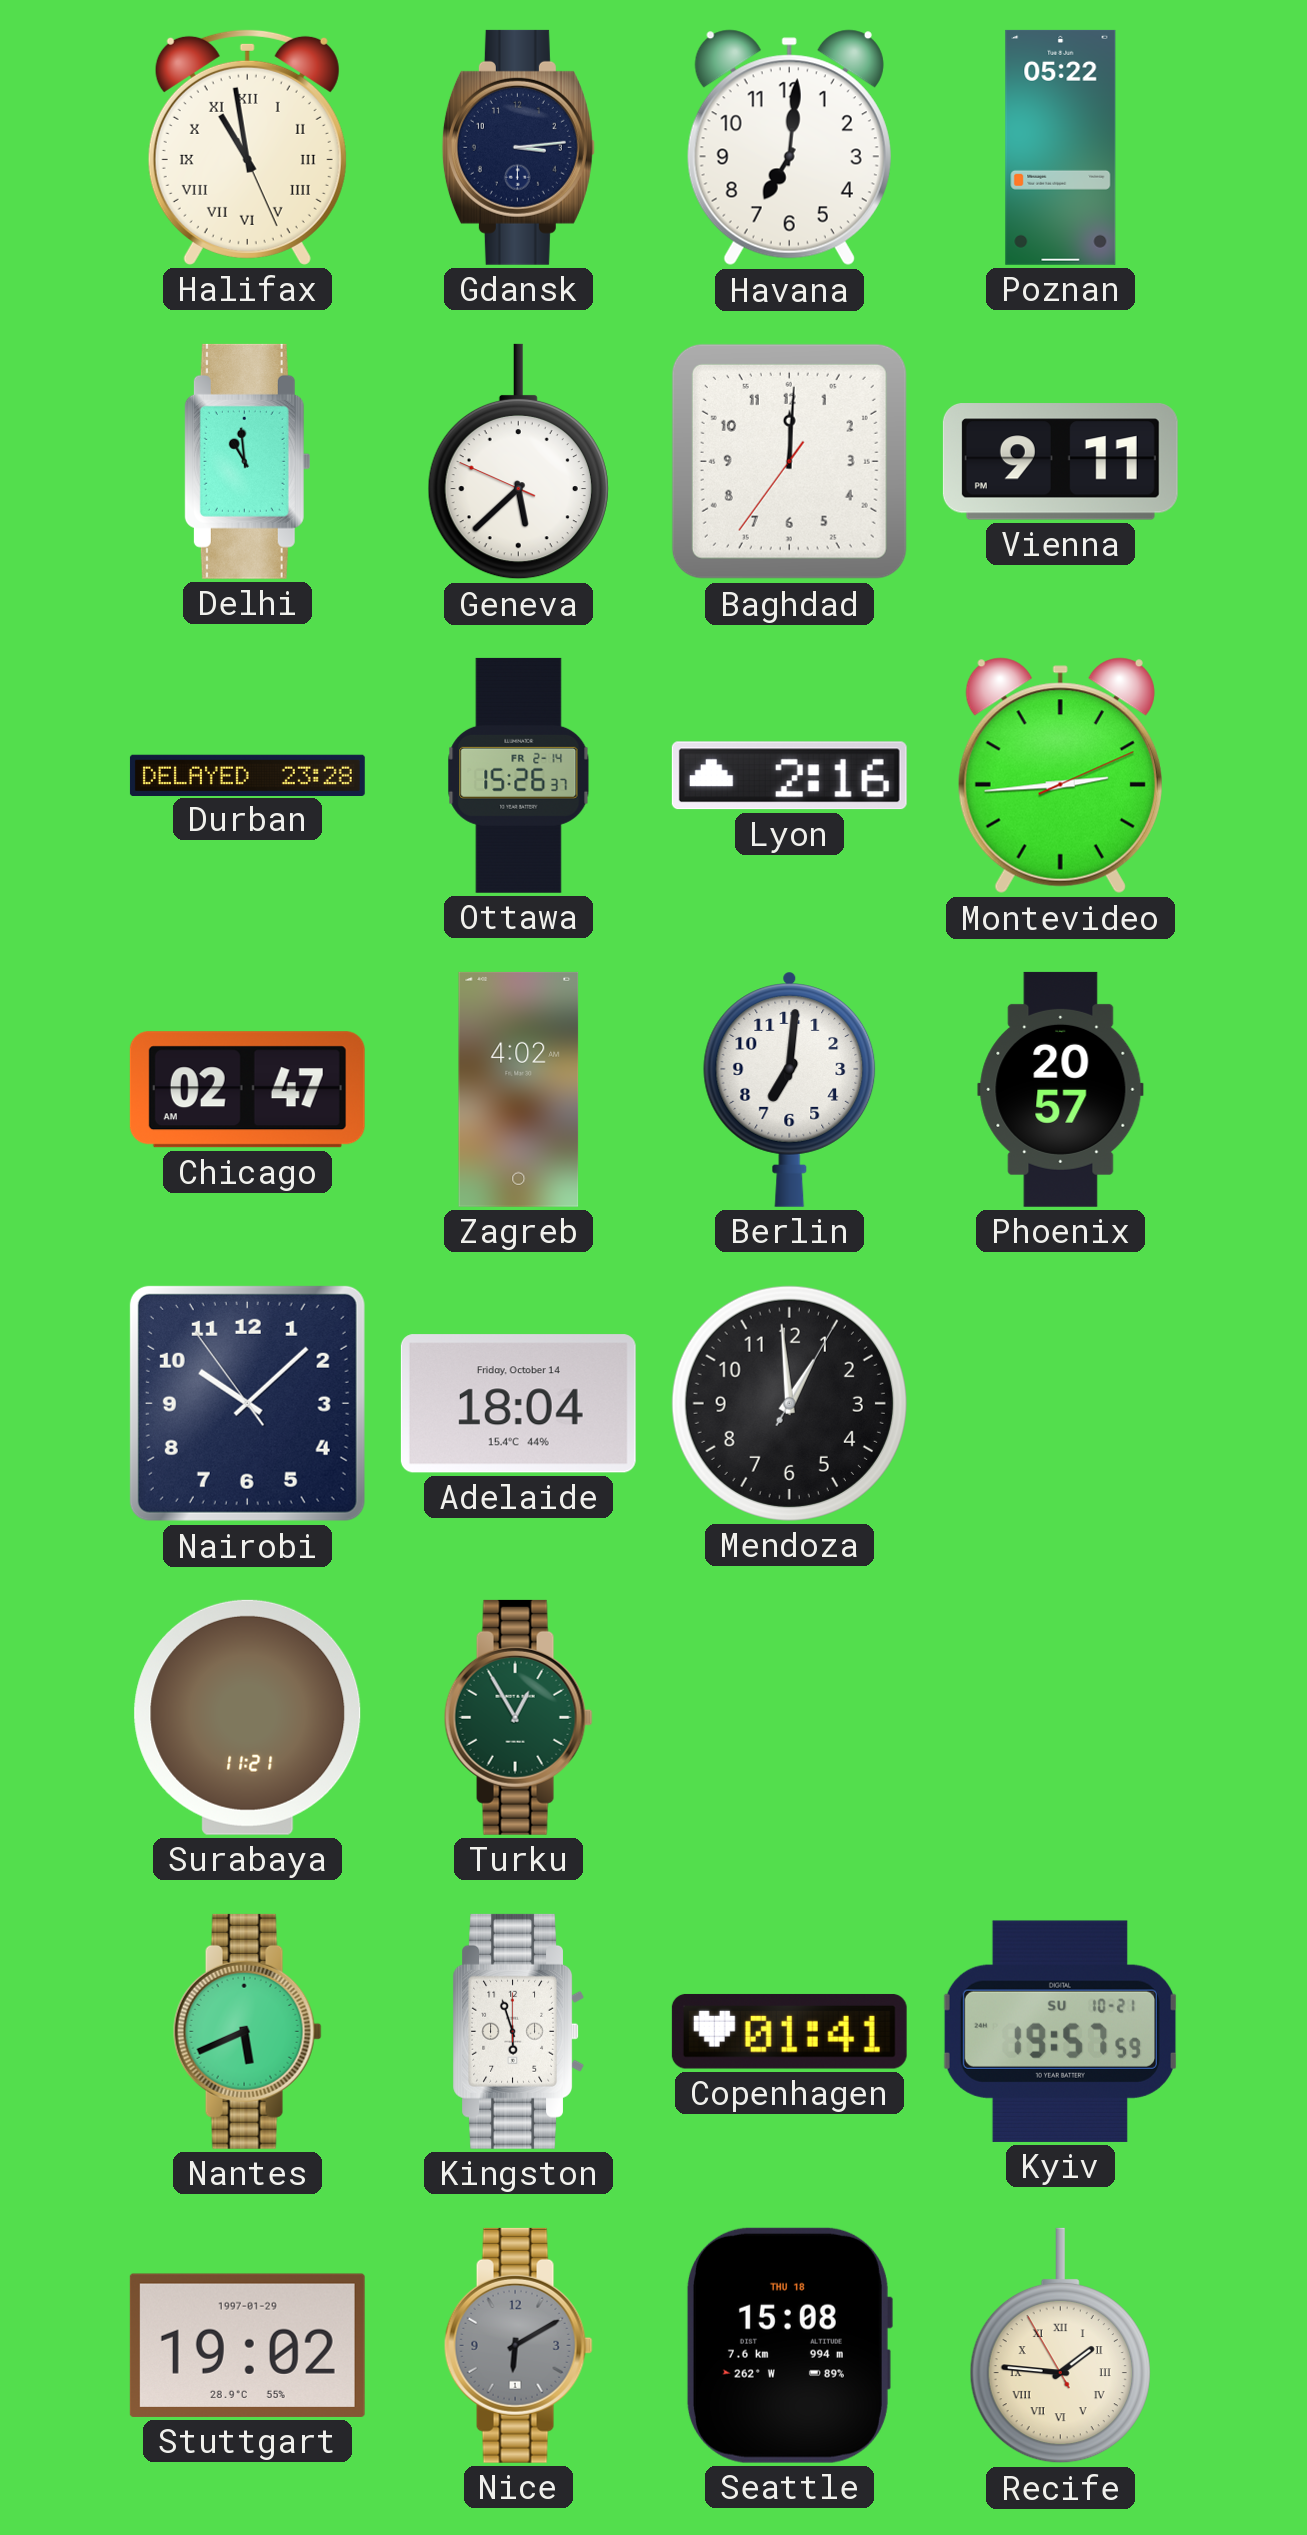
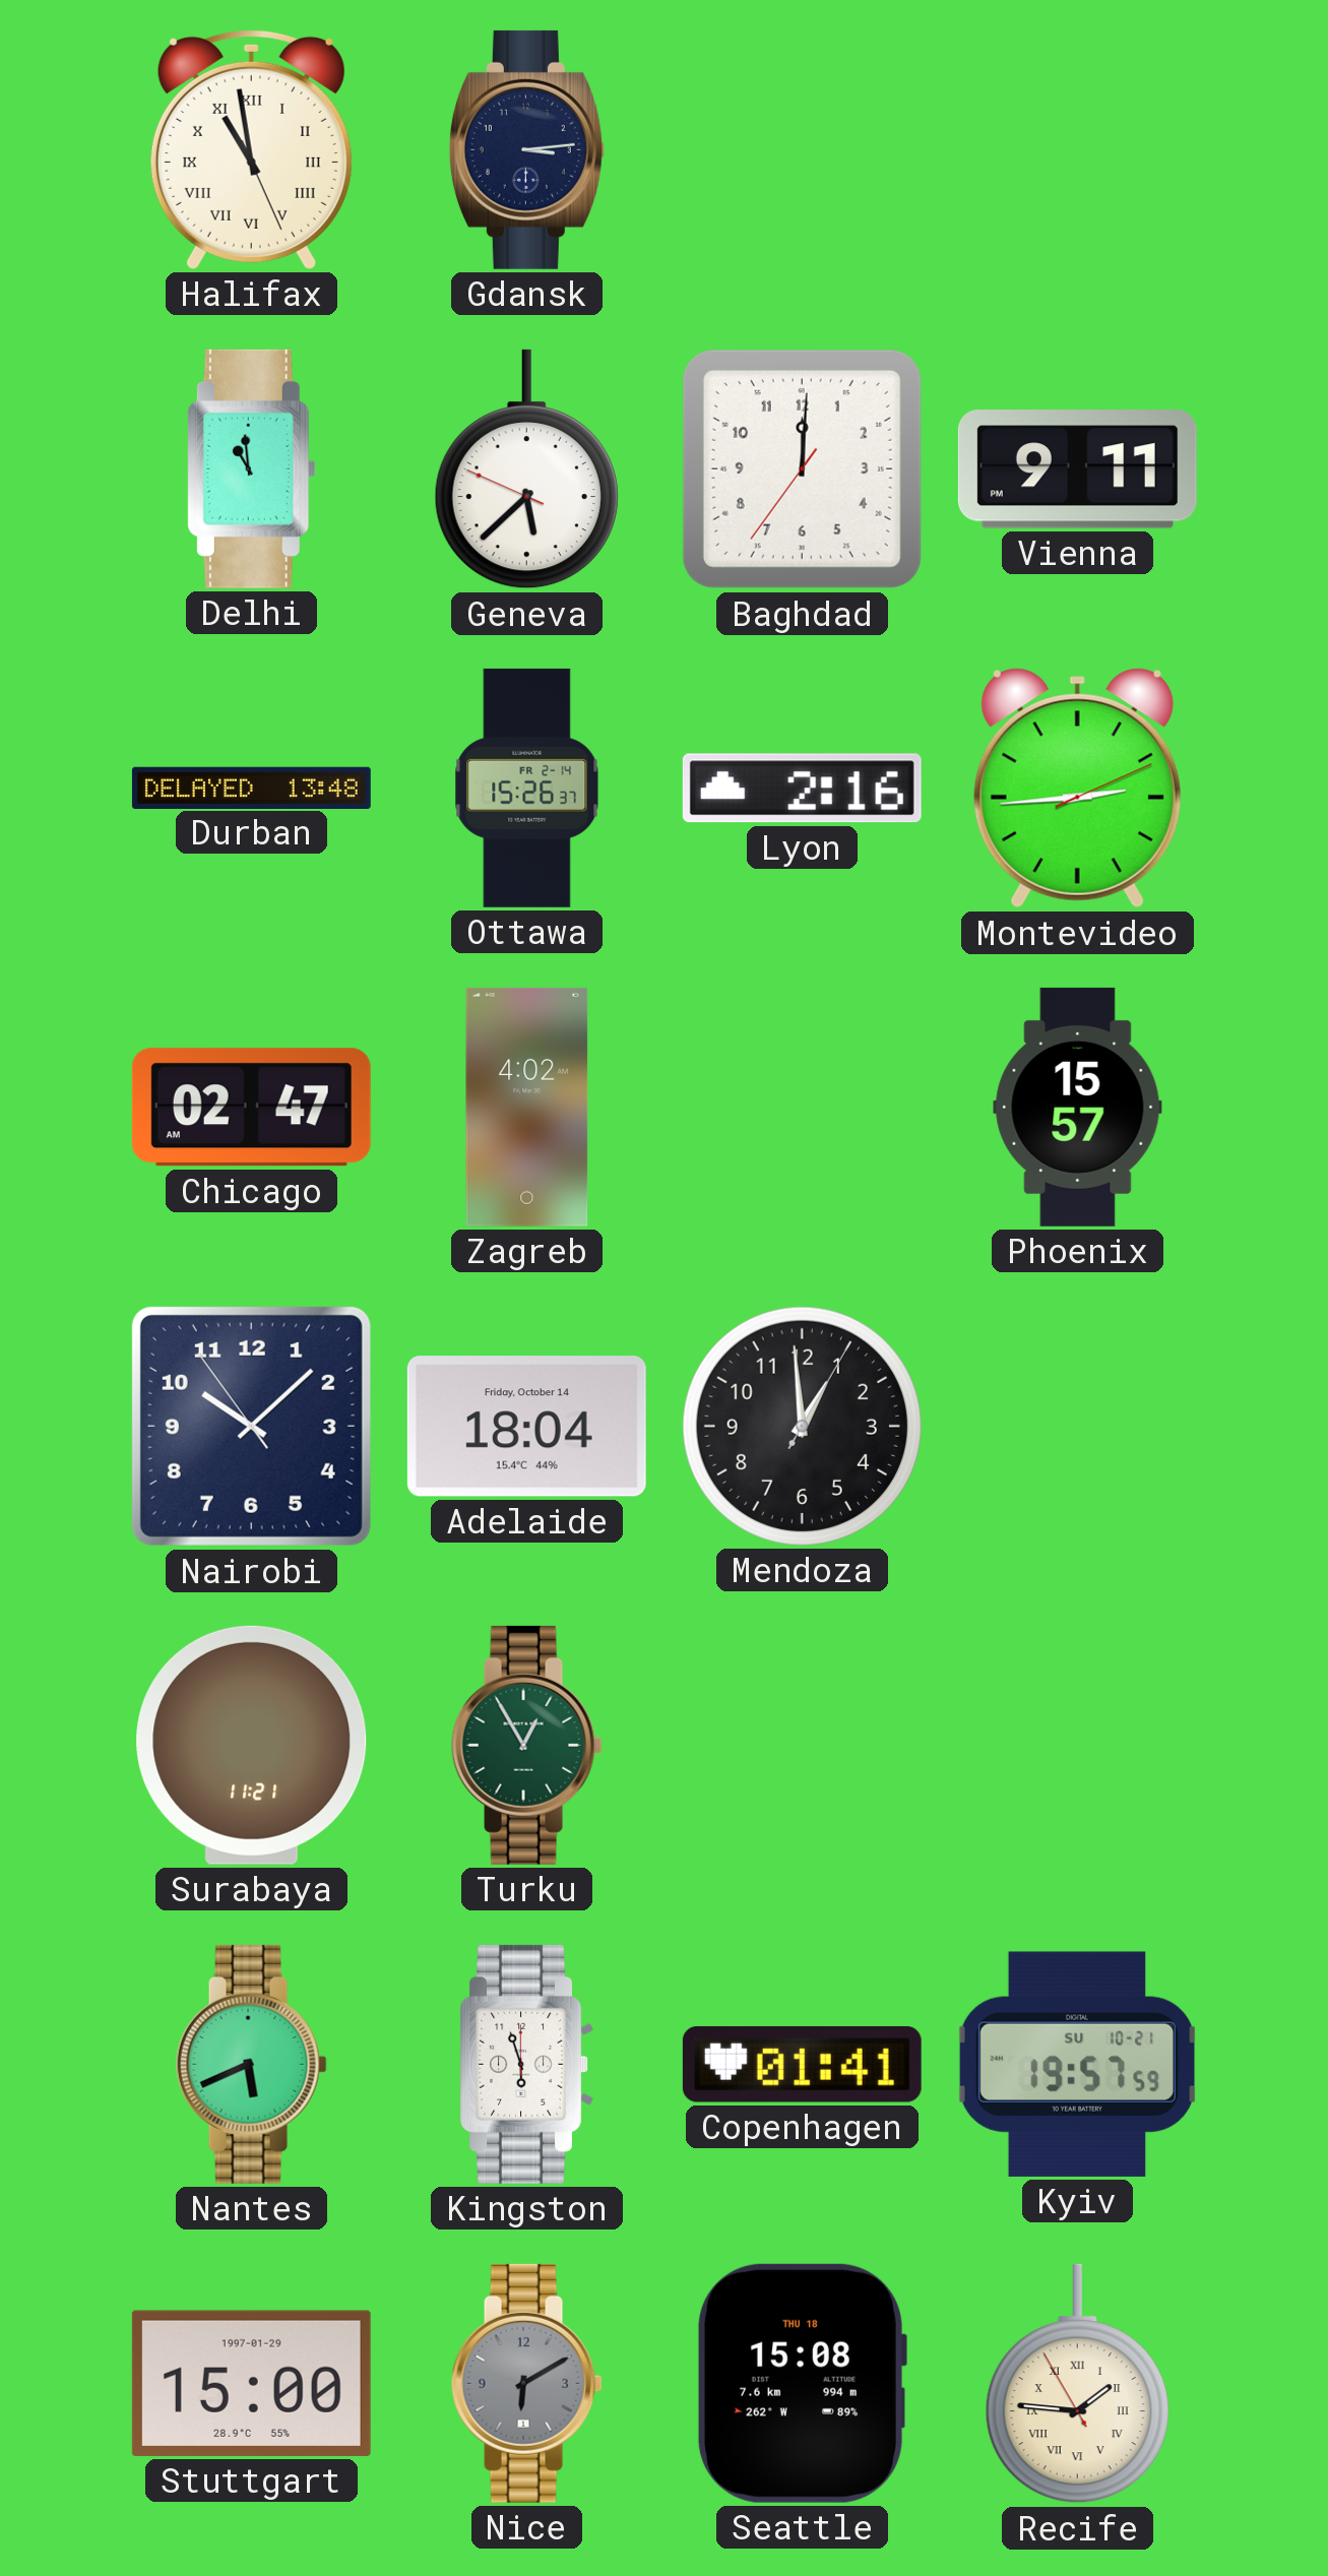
Havana: 7:01 -> none (789, 148)
Poznan: 05:22 -> none (1061, 147)
Durban: 23:28 -> 13:48 (251, 788)
Berlin: 7:01 -> none (790, 1089)
Phoenix: 20:57 -> 15:57 (1078, 1107)
Stuttgart: 19:02 -> 15:00 (251, 2383)
